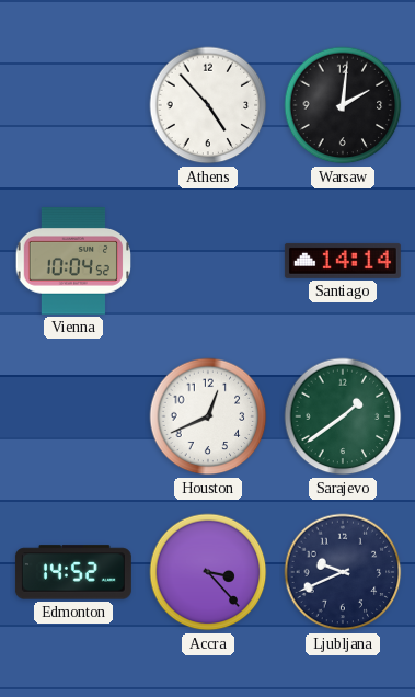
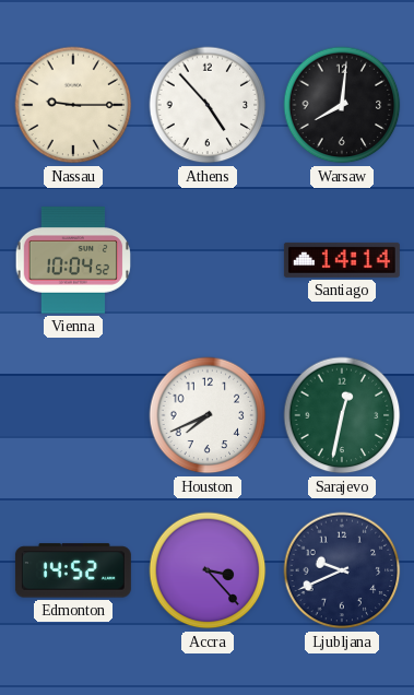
Nassau: none -> 9:15 (73, 105)
Warsaw: 2:01 -> 8:01 (342, 105)
Houston: 12:41 -> 7:41 (208, 415)
Sarajevo: 1:39 -> 12:32 (342, 415)
